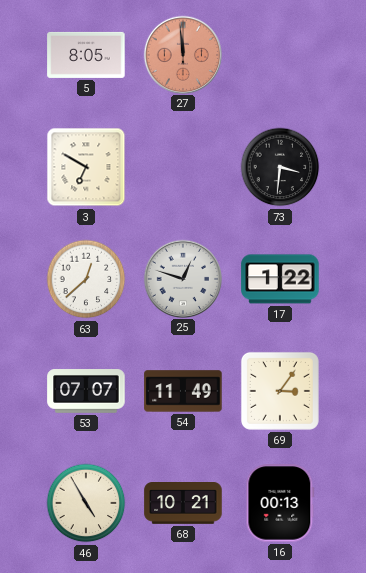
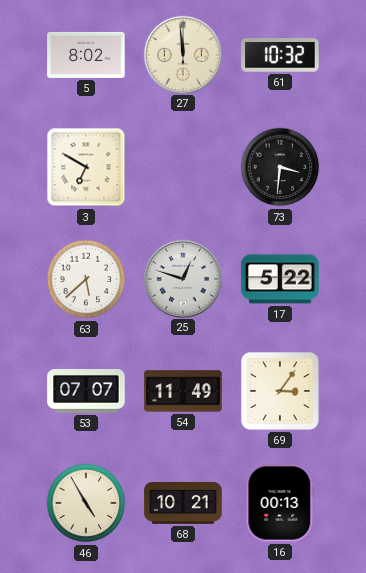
5: 8:05 -> 8:02 (86, 55)
27 dial: salmon -> cream (182, 54)
61: none -> 10:32 (280, 55)
63: 12:38 -> 5:38 (86, 279)
17: 1:22 -> 5:22 (280, 279)
